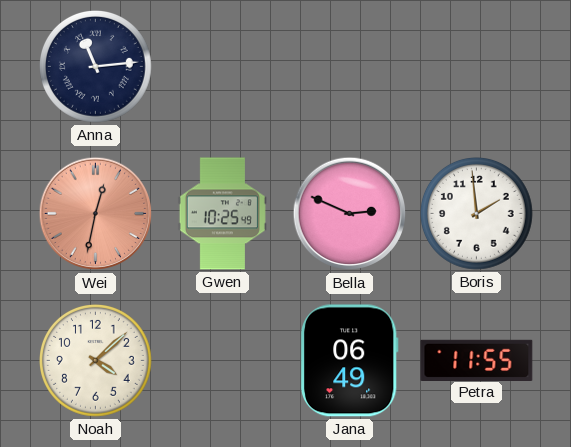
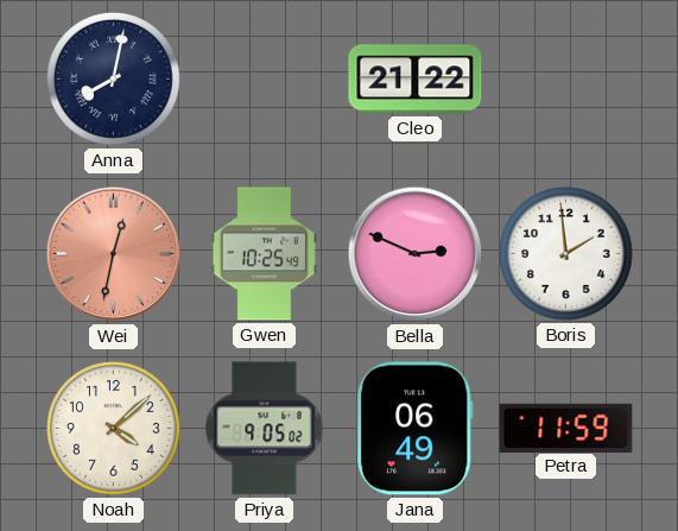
Anna: 11:14 -> 8:02 (114, 80)
Cleo: none -> 21:22 (416, 80)
Priya: none -> 9:05 (265, 429)
Petra: 11:55 -> 11:59 (566, 428)
